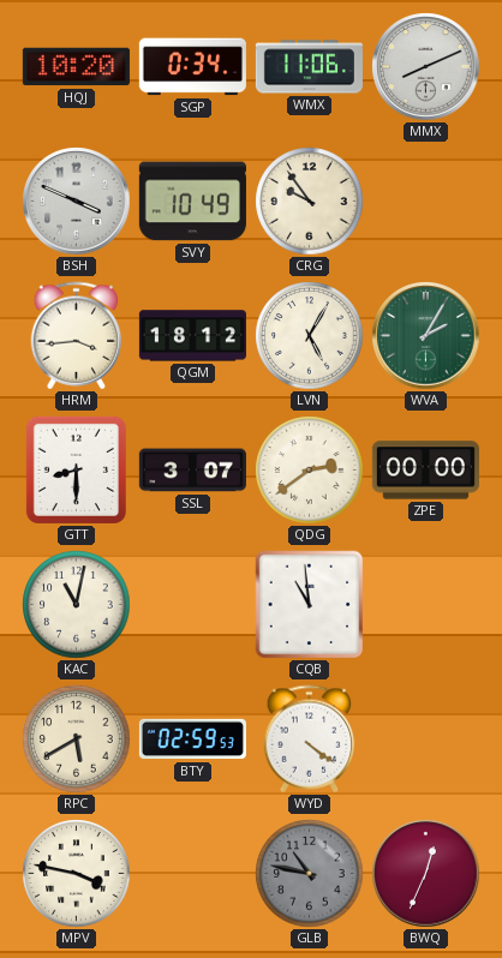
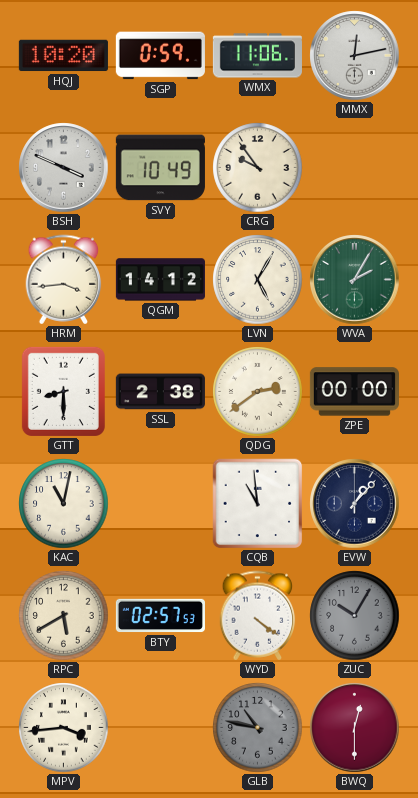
SGP: 0:34 -> 0:59 (160, 56)
MMX: 8:11 -> 12:13 (355, 56)
QGM: 18:12 -> 14:12 (160, 280)
SSL: 3:07 -> 2:38 (160, 392)
EVW: none -> 1:07 (355, 504)
BTY: 02:59 -> 02:57 (160, 616)
ZUC: none -> 10:05 (355, 616)
MPV: 3:47 -> 3:44 (64, 728)
BWQ: 12:34 -> 12:30 (355, 728)
